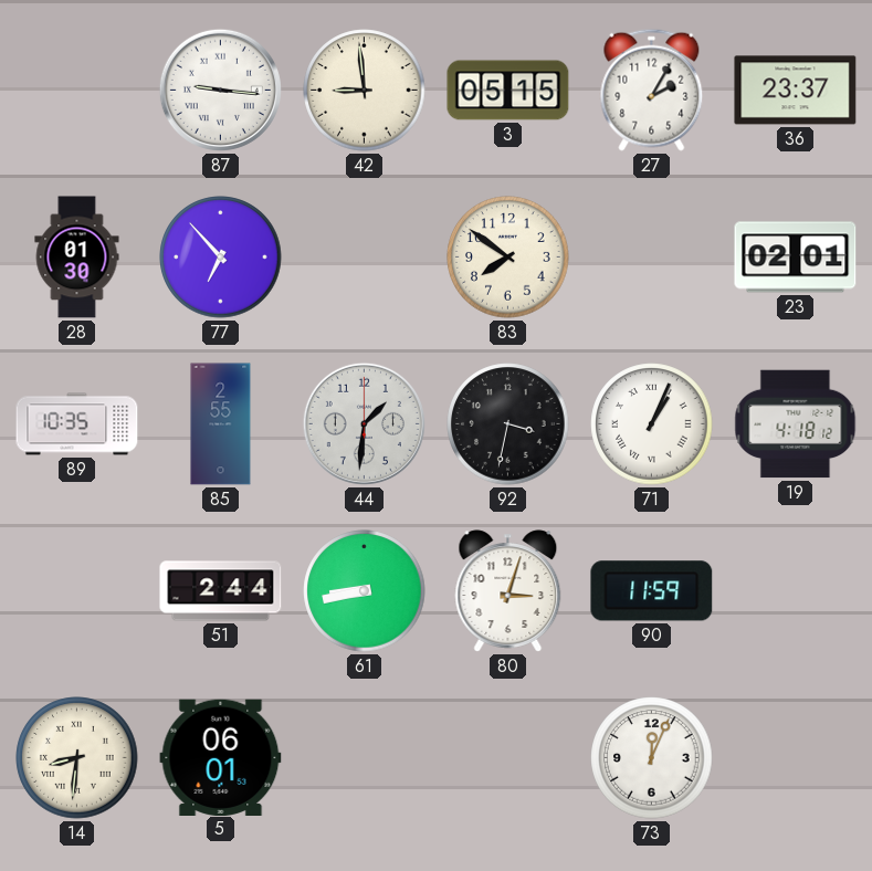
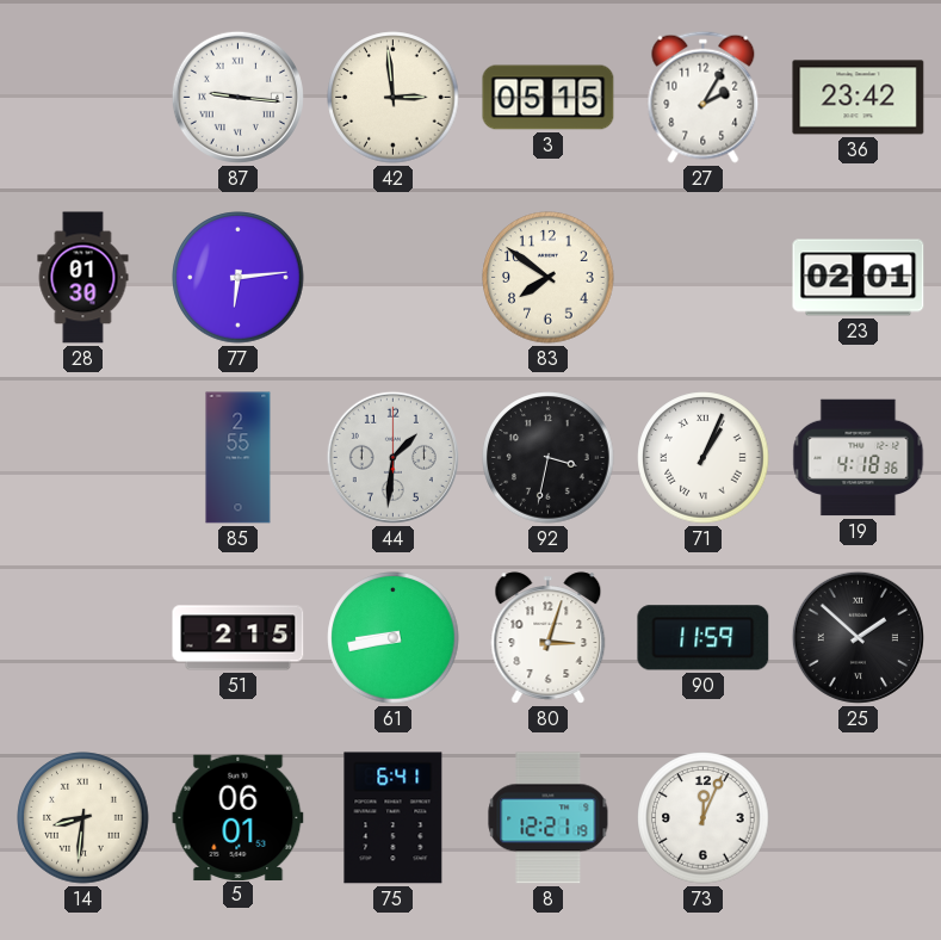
42: 8:59 -> 2:59 (394, 98)
36: 23:37 -> 23:42 (859, 98)
77: 6:53 -> 6:14 (239, 278)
89: 10:35 -> none (77, 424)
19: 4:18:12 -> 4:18:36 (859, 458)
51: 2:44 -> 2:15 (239, 638)
25: none -> 1:52 (858, 637)
75: none -> 6:41 (394, 818)
8: none -> 12:21 (549, 818)
